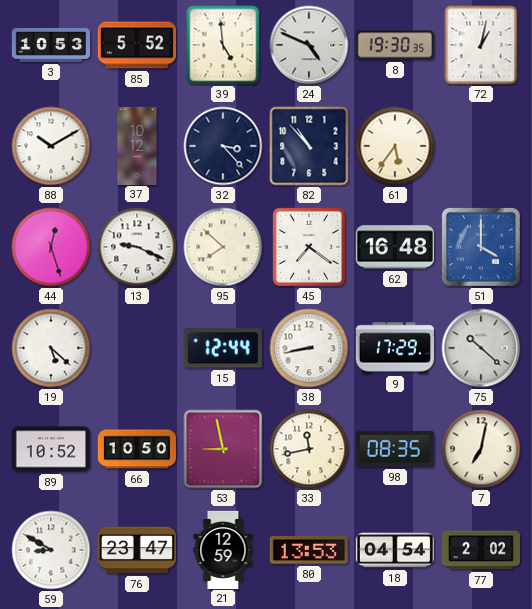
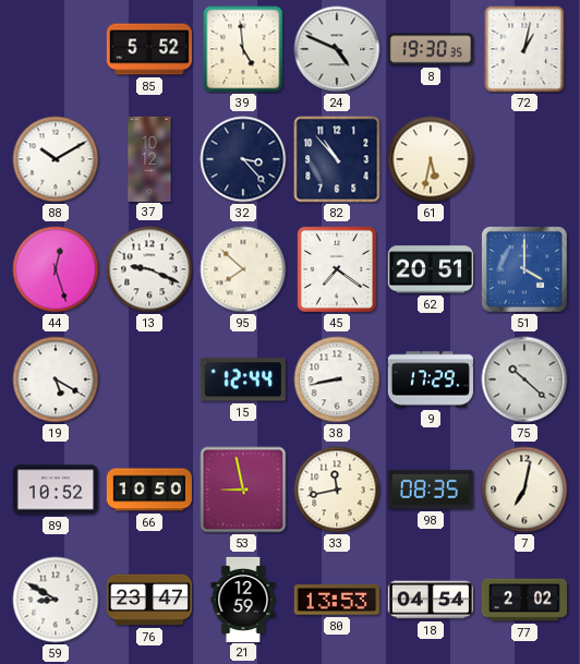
3: 10:53 -> none (50, 45)
61: 5:36 -> 5:32 (431, 159)
62: 16:48 -> 20:51 (431, 269)
19: 5:22 -> 5:20 (56, 379)
